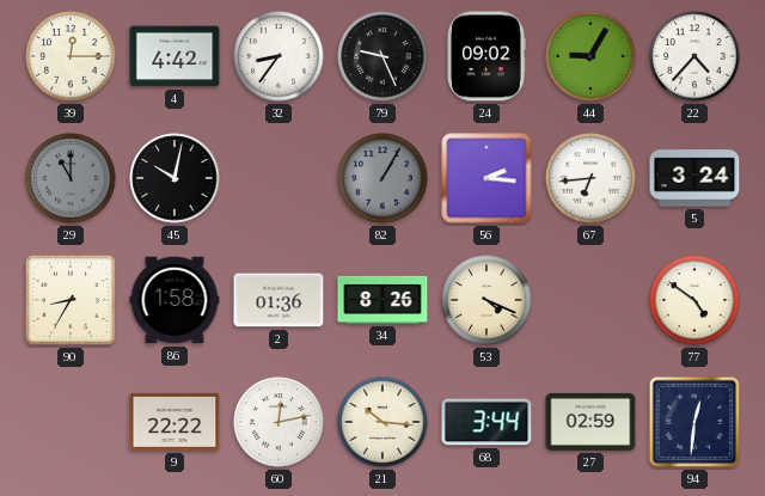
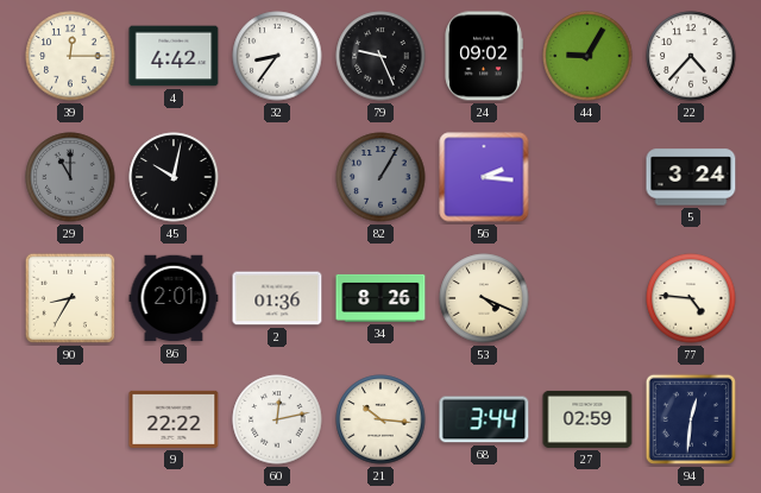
67: 6:44 -> none (590, 178)
86: 1:58 -> 2:01 (174, 298)
77: 4:51 -> 4:46 (691, 298)
